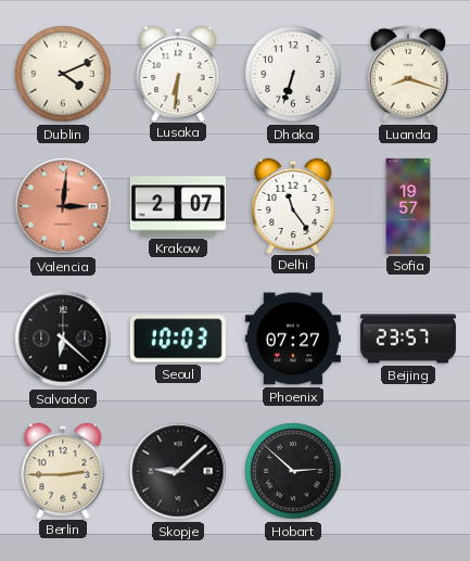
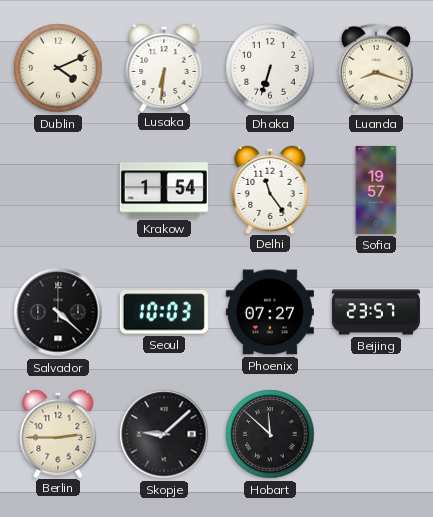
Valencia: 3:01 -> none (63, 206)
Krakow: 2:07 -> 1:54 (164, 190)
Salvador: 6:22 -> 4:22 (58, 312)
Hobart: 2:52 -> 11:52 (270, 434)
